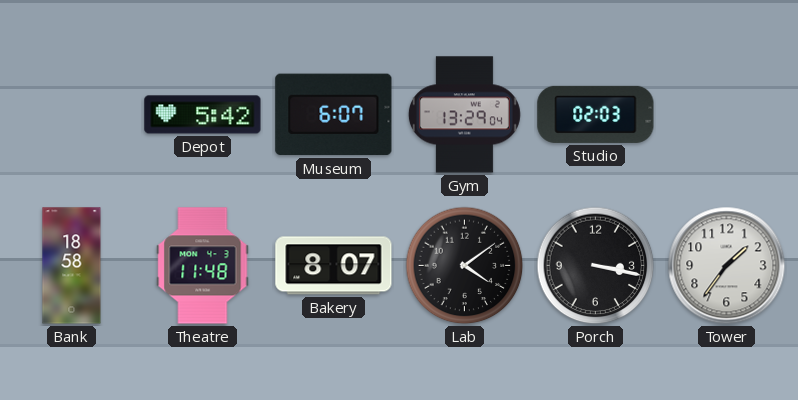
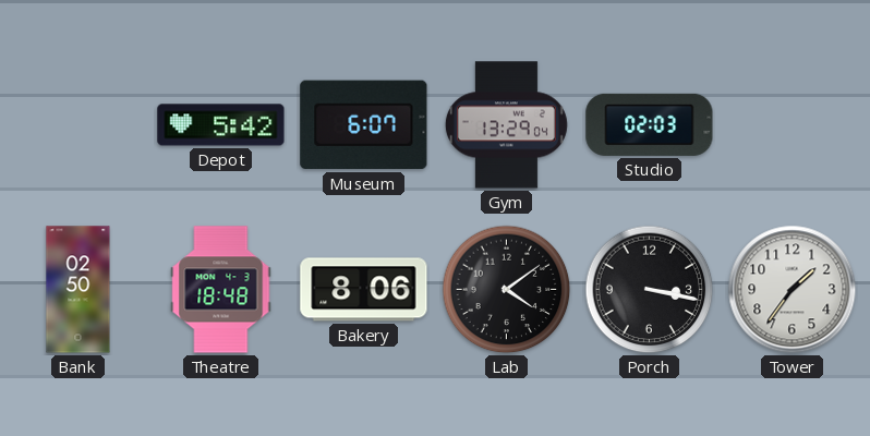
Bank: 18:58 -> 02:50 (78, 290)
Theatre: 11:48 -> 18:48 (221, 290)
Bakery: 8:07 -> 8:06 (364, 290)
